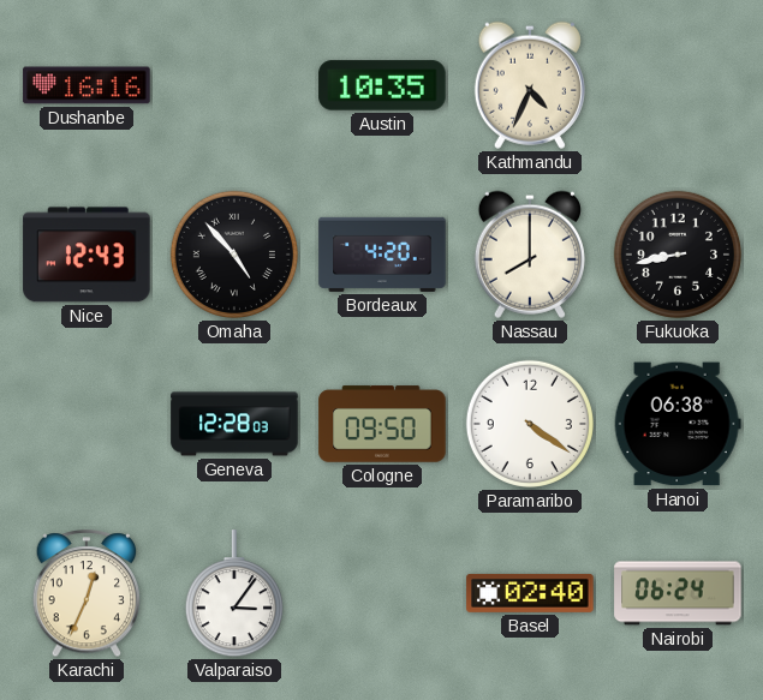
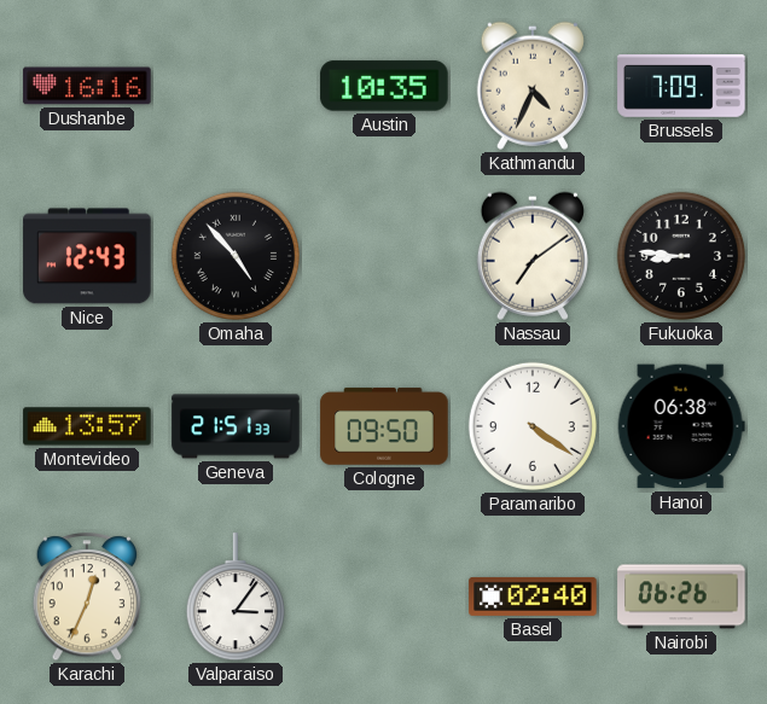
Brussels: none -> 7:09 (681, 87)
Bordeaux: 4:20 -> none (382, 255)
Nassau: 8:00 -> 7:09 (533, 256)
Fukuoka: 8:43 -> 8:46 (681, 256)
Montevideo: none -> 13:57 (87, 426)
Geneva: 12:28 -> 21:51 (236, 426)
Nairobi: 06:24 -> 06:26 (681, 597)
